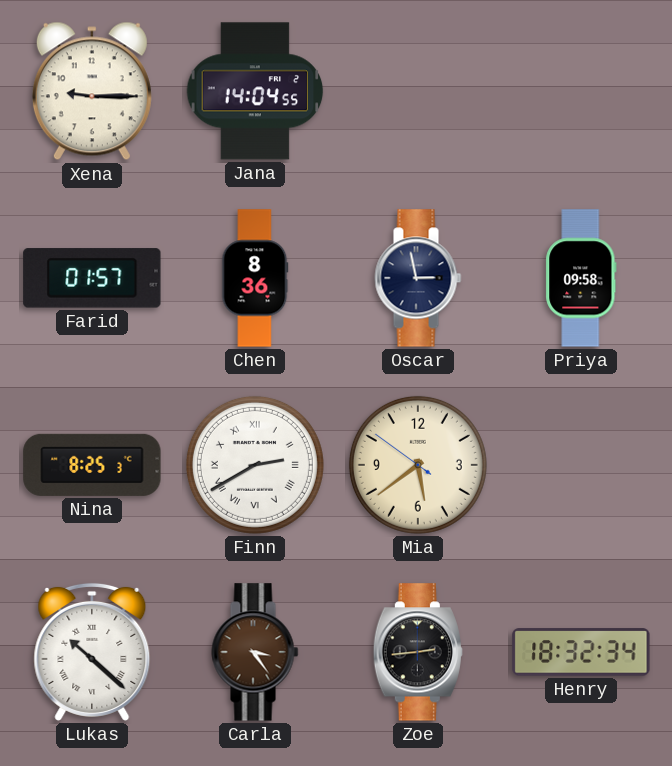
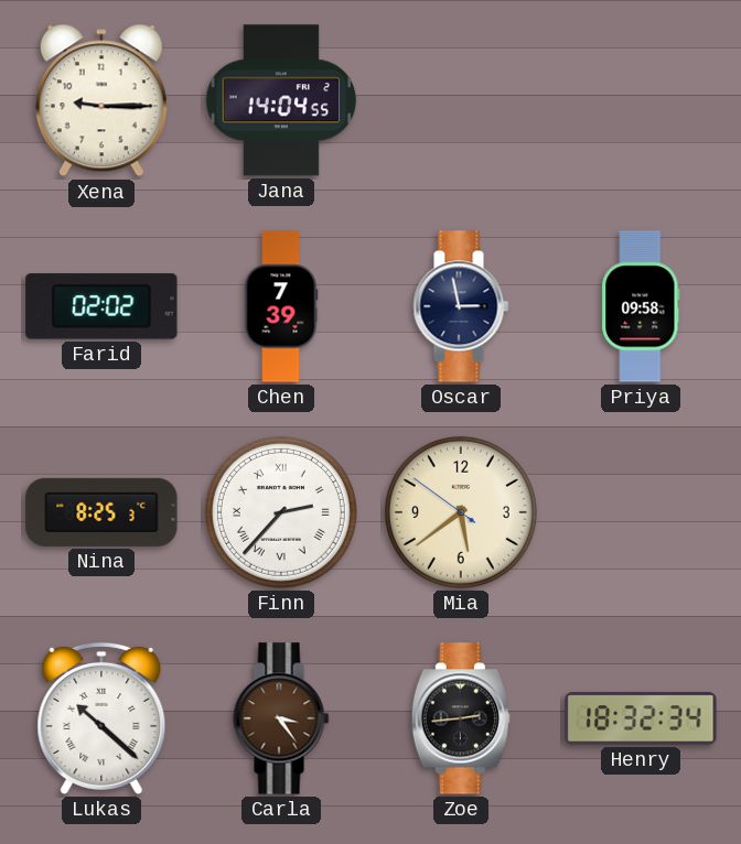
Farid: 01:57 -> 02:02 (101, 306)
Chen: 8:36 -> 7:39 (281, 306)
Finn: 2:40 -> 2:37 (281, 512)
